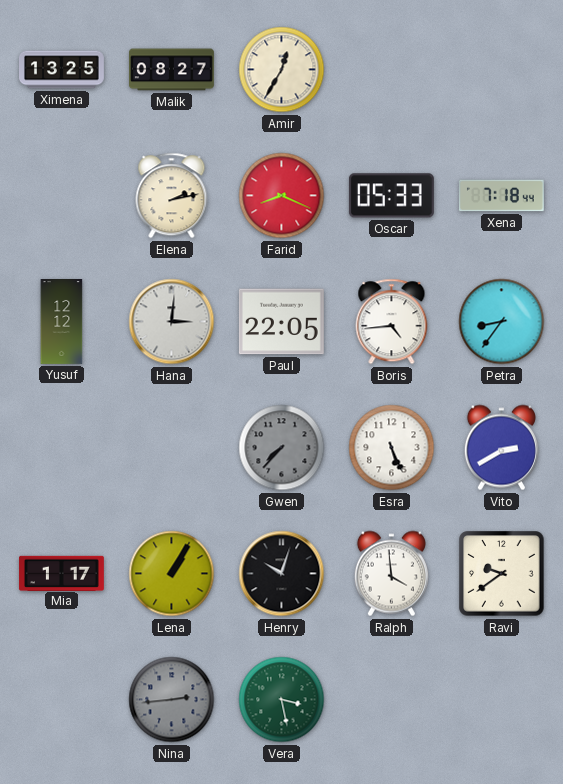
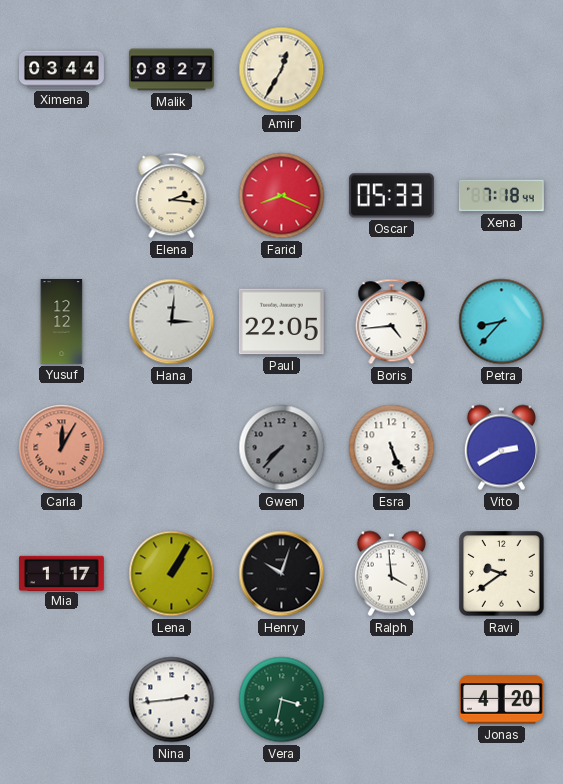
Ximena: 13:25 -> 03:44 (62, 70)
Elena: 2:13 -> 2:16 (172, 196)
Petra: 8:36 -> 8:37 (502, 322)
Carla: none -> 12:05 (62, 448)
Nina dial: grey -> white (172, 700)
Vera: 3:28 -> 3:32 (282, 700)
Jonas: none -> 4:20 (501, 700)
